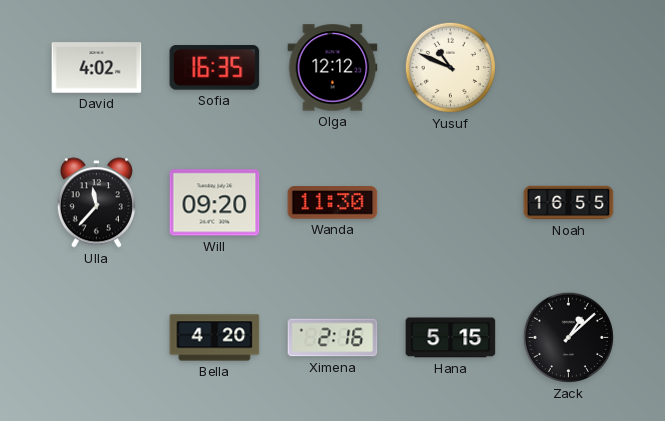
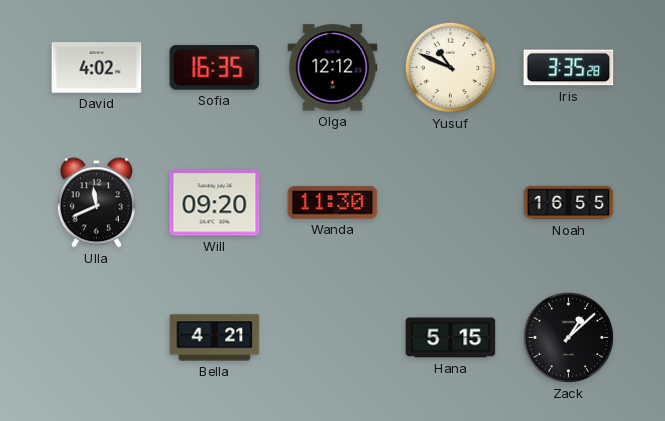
Iris: none -> 3:35 (569, 68)
Ulla: 11:37 -> 11:41 (96, 203)
Bella: 4:20 -> 4:21 (215, 338)
Ximena: 2:16 -> none (333, 338)
